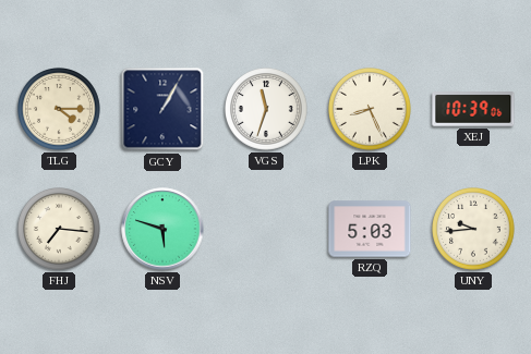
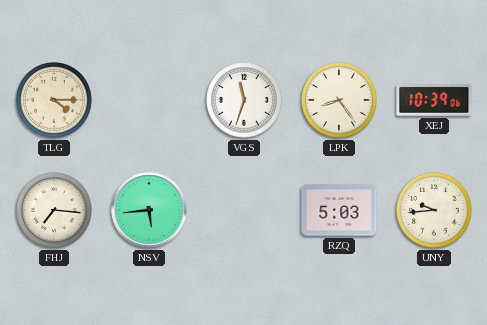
GCY: 1:05 -> none (162, 109)
LPK: 8:26 -> 8:24 (340, 101)
NSV: 5:48 -> 5:44 (149, 210)
